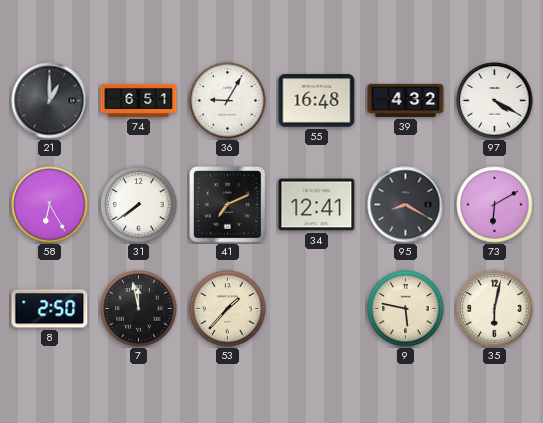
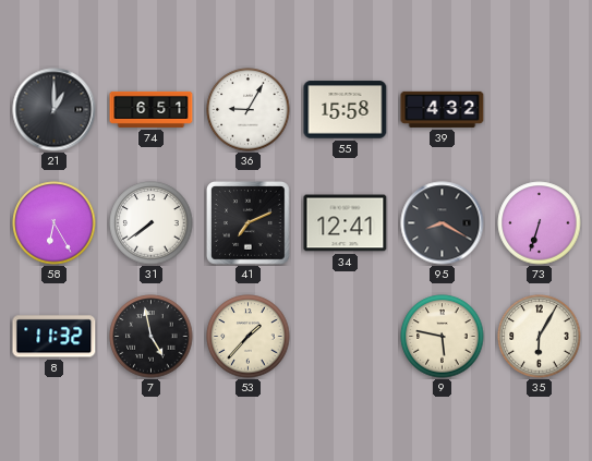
55: 16:48 -> 15:58 (346, 110)
97: 4:20 -> none (495, 101)
73: 6:10 -> 6:33 (540, 223)
8: 2:50 -> 11:32 (55, 337)
7: 11:58 -> 4:58 (152, 337)
35: 6:02 -> 6:05 (540, 337)
